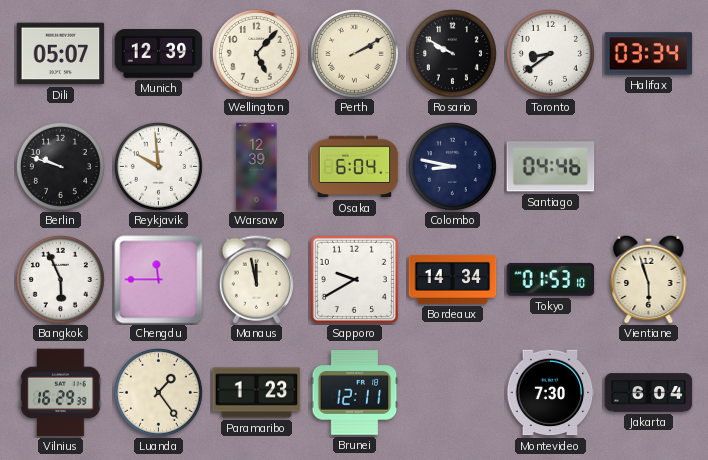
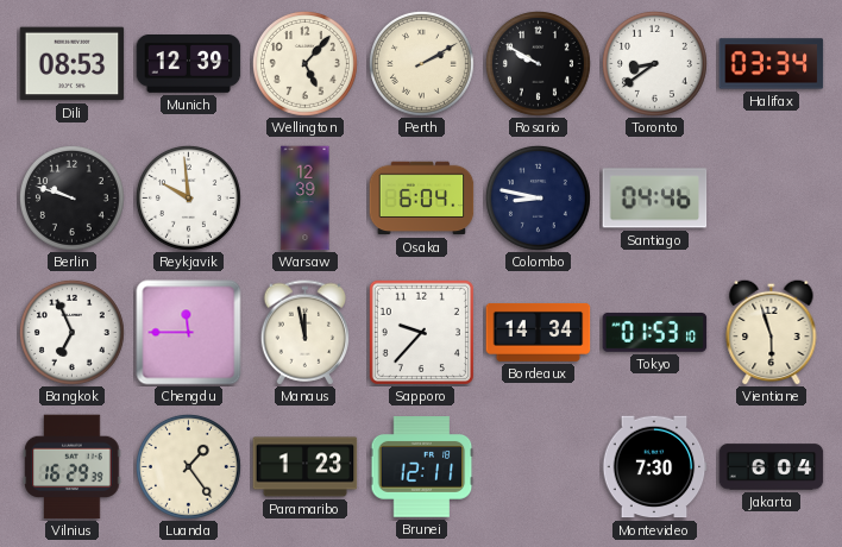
Dili: 05:07 -> 08:53 (73, 64)
Bangkok: 5:56 -> 6:56 (71, 332)
Sapporo: 9:40 -> 9:37 (421, 332)
